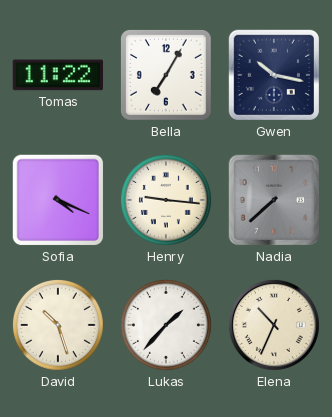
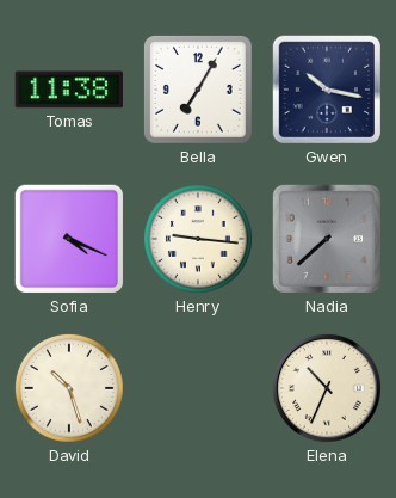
Tomas: 11:22 -> 11:38 (68, 90)
Lukas: 1:37 -> none (166, 325)
